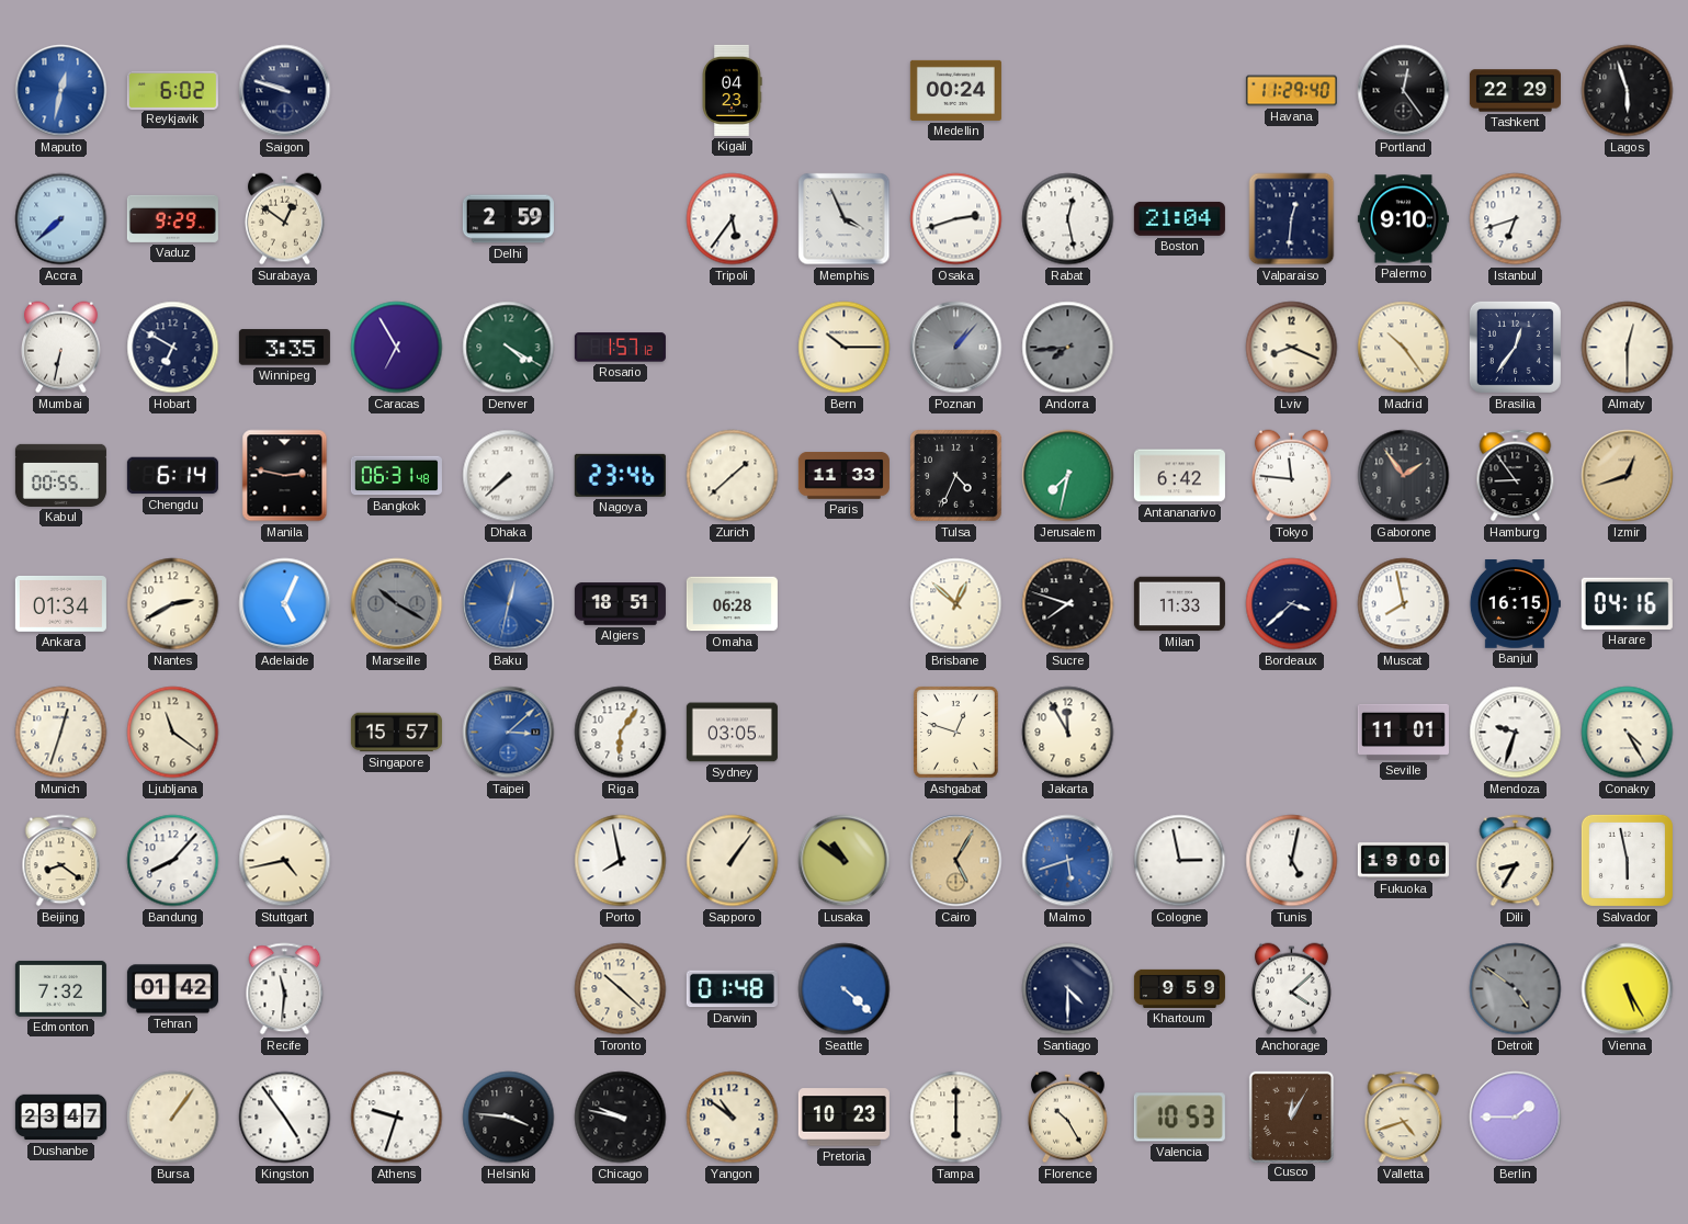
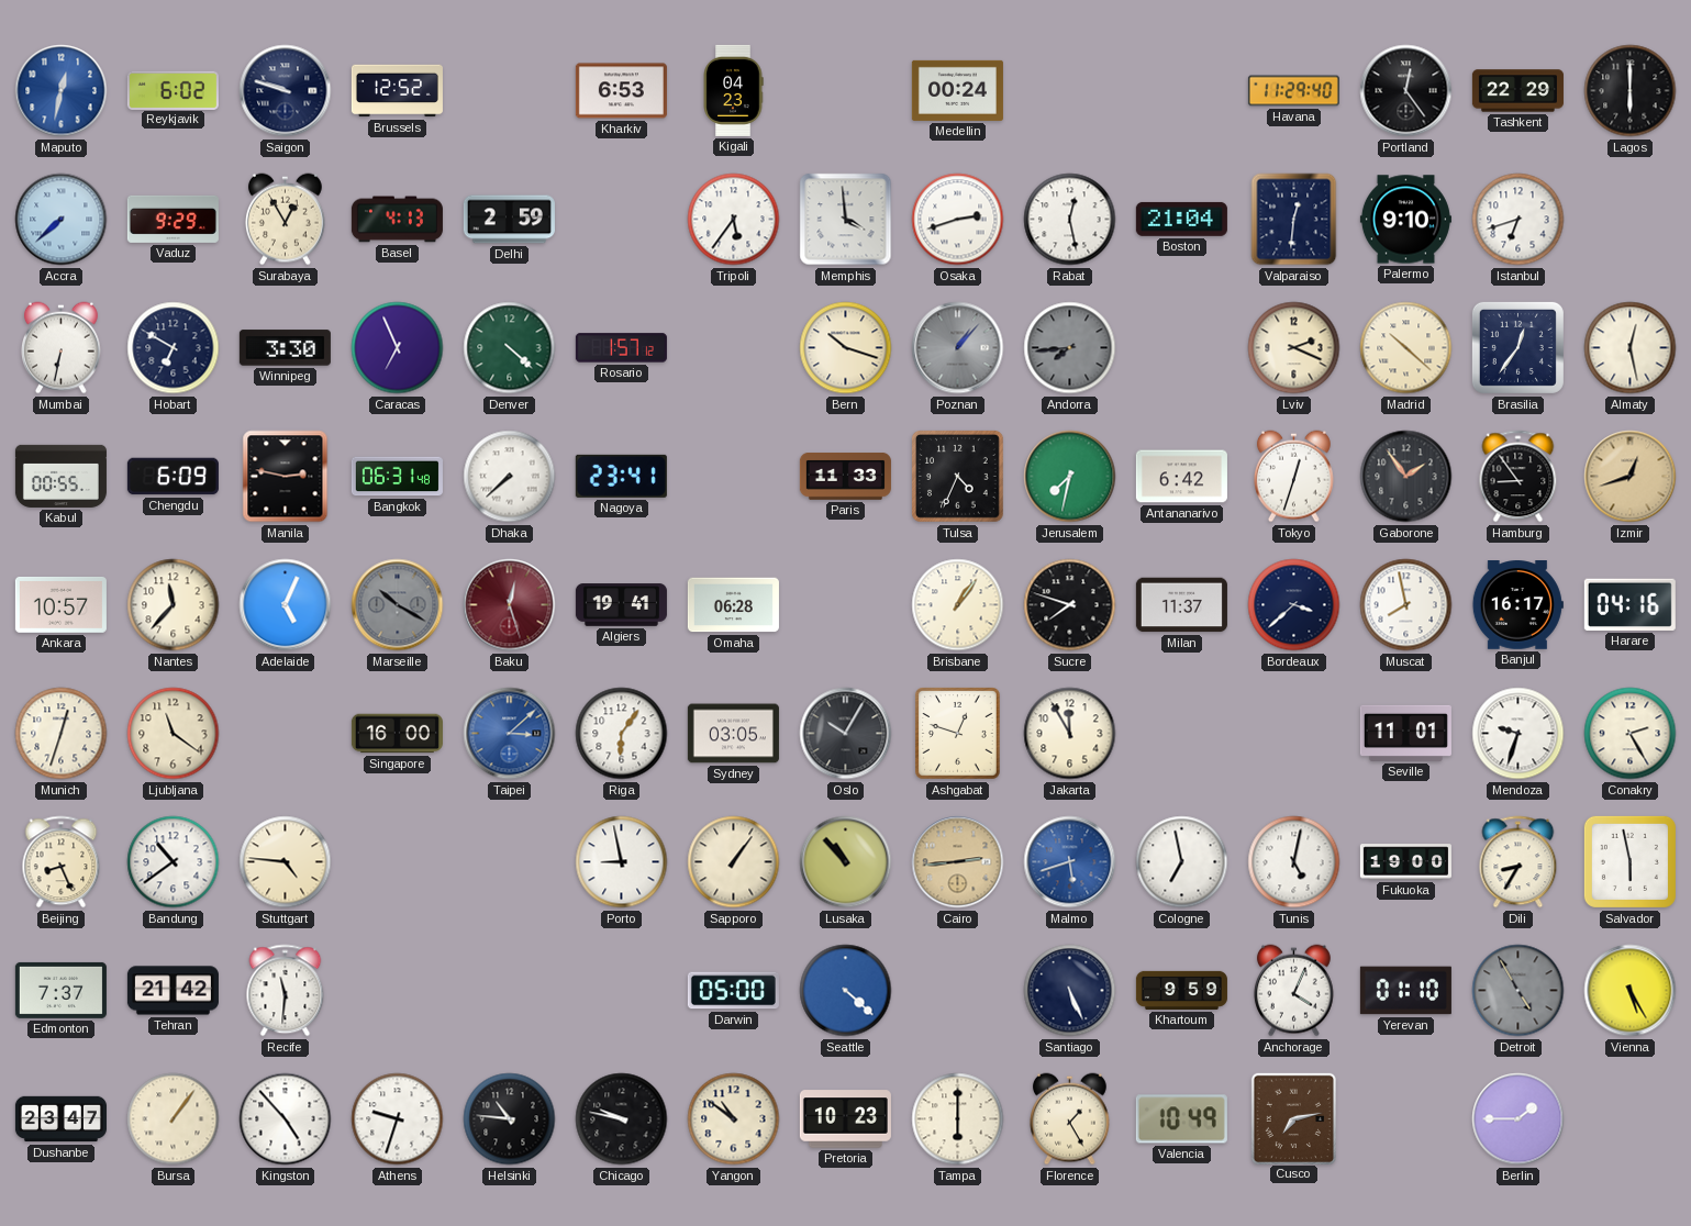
Brussels: none -> 12:52 (397, 91)
Kharkiv: none -> 6:53 (621, 91)
Lagos: 5:57 -> 6:00 (1631, 91)
Surabaya: 12:51 -> 12:55 (285, 220)
Basel: none -> 4:13 (397, 220)
Memphis: 3:56 -> 3:59 (846, 220)
Winnipeg: 3:35 -> 3:30 (285, 348)
Caracas: 6:55 -> 6:56 (398, 348)
Denver: 4:20 -> 4:22 (510, 348)
Bern: 10:15 -> 10:18 (846, 348)
Lviv: 8:19 -> 2:19 (1294, 348)
Madrid: 10:24 -> 10:22 (1406, 348)
Almaty: 12:30 -> 12:28 (1631, 348)
Chengdu: 6:14 -> 6:09 (173, 477)
Nagoya: 23:46 -> 23:41 (621, 476)
Zurich: 1:38 -> none (733, 476)
Tokyo: 11:46 -> 12:33 (1293, 477)
Ankara: 01:34 -> 10:57 (60, 604)
Nantes: 2:40 -> 11:37 (174, 605)
Baku: 12:32 -> 12:27 (510, 605)
Baku dial: blue -> burgundy (510, 605)
Algiers: 18:51 -> 19:41 (621, 605)
Brisbane: 12:52 -> 1:06 (958, 605)
Milan: 11:33 -> 11:37 (1181, 605)
Banjul: 16:15 -> 16:17 (1517, 605)
Singapore: 15:57 -> 16:00 (397, 734)
Oslo: none -> 10:05 (846, 734)
Conakry: 4:25 -> 2:25 (1631, 734)
Beijing: 8:21 -> 8:26 (62, 862)
Bandung: 8:07 -> 10:39 (174, 862)
Stuttgart: 4:43 -> 4:46 (286, 862)
Porto: 7:58 -> 8:58 (622, 862)
Lusaka: 10:51 -> 10:53 (846, 862)
Cairo: 5:05 -> 2:44 (958, 862)
Cologne: 2:58 -> 6:58 (1182, 862)
Edmonton: 7:32 -> 7:37 (60, 990)
Tehran: 01:42 -> 21:42 (173, 991)
Toronto: 10:22 -> none (621, 989)
Darwin: 01:48 -> 05:00 (733, 991)
Santiago: 4:30 -> 5:26 (1070, 991)
Anchorage: 4:08 -> 4:04 (1293, 991)
Yerevan: none -> 01:10 (1405, 991)
Detroit: 4:51 -> 4:55 (1518, 991)
Kingston: 4:54 -> 4:53 (286, 1119)
Helsinki: 3:46 -> 10:46 (510, 1119)
Florence: 10:25 -> 1:25 (1069, 1119)
Valencia: 10:53 -> 10:49 (1181, 1119)
Cusco: 12:05 -> 7:13 (1293, 1118)
Valletta: 4:42 -> none (1404, 1118)
